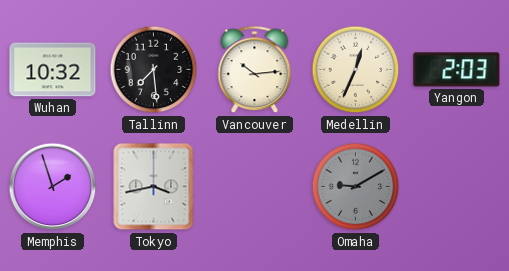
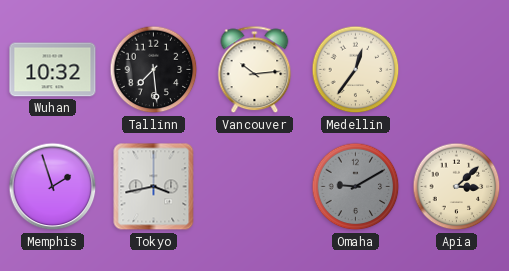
Medellin: 12:34 -> 12:36 (356, 70)
Yangon: 2:03 -> none (457, 70)
Apia: none -> 3:08 (457, 187)
